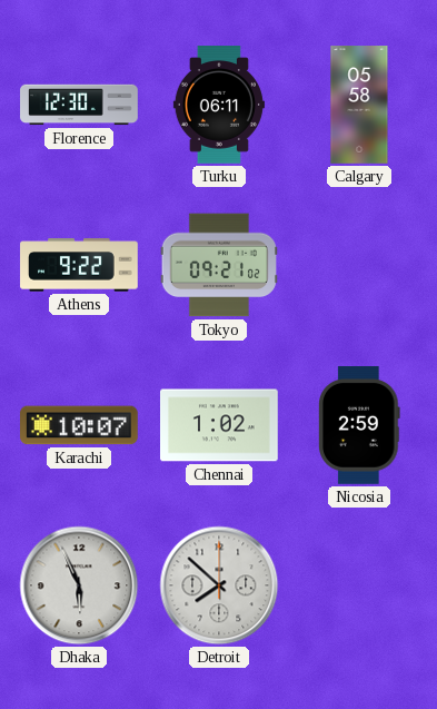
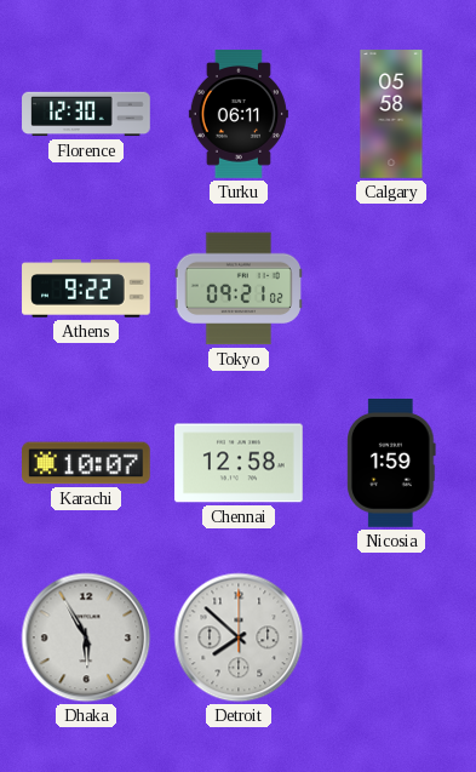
Chennai: 1:02 -> 12:58 (240, 463)
Nicosia: 2:59 -> 1:59 (392, 464)
Dhaka: 5:56 -> 5:55 (86, 637)
